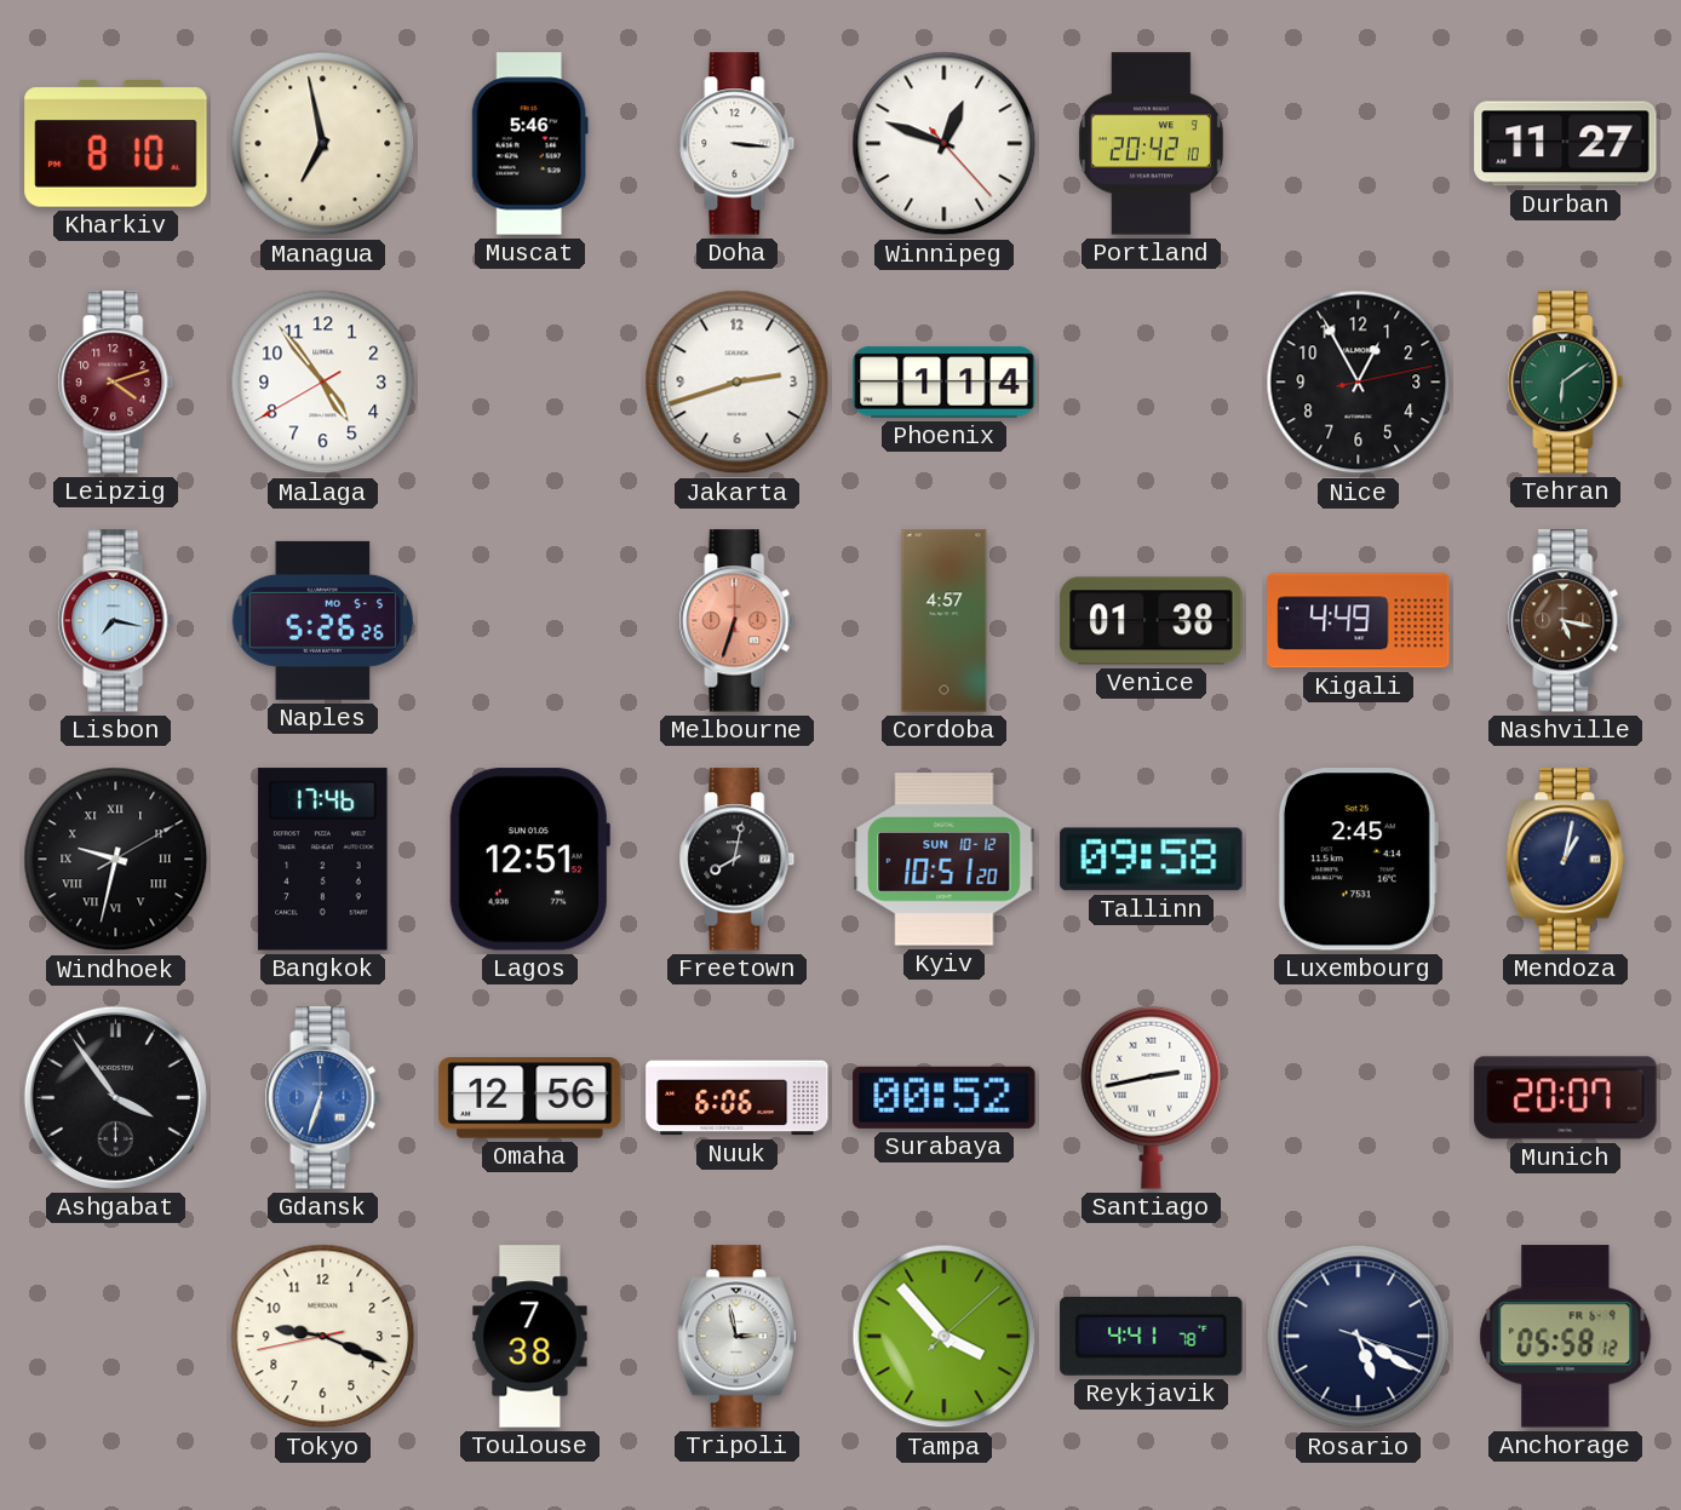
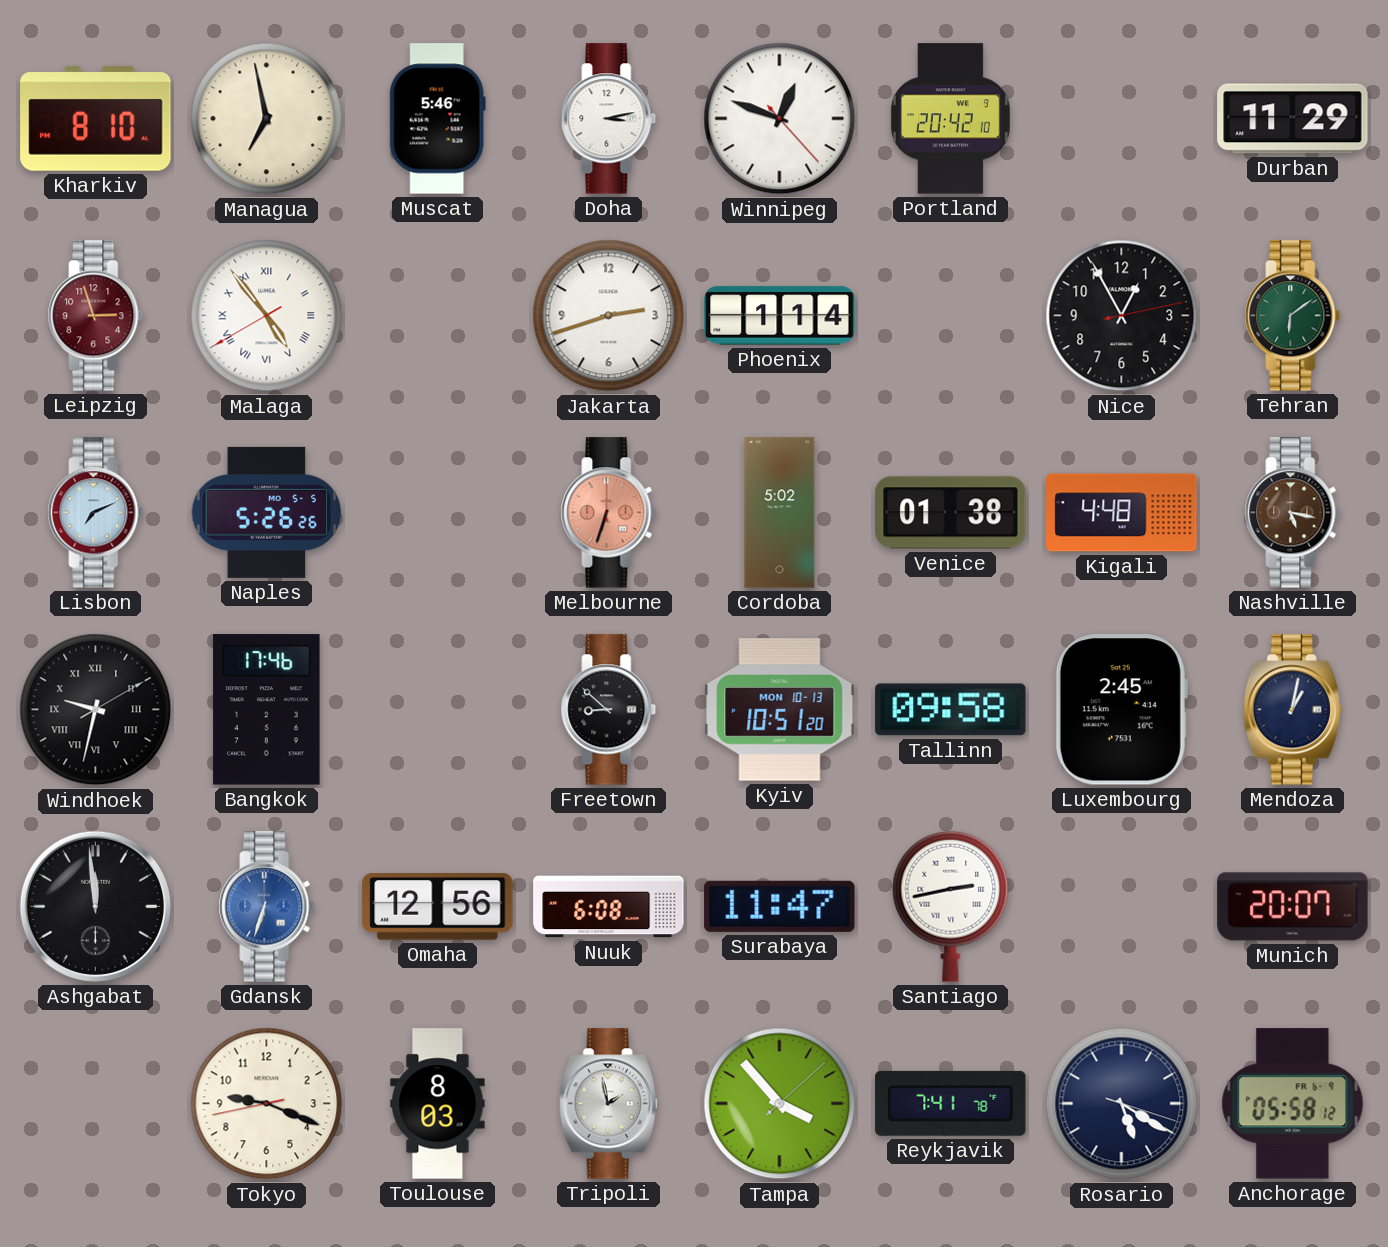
Doha: 3:16 -> 3:13 (609, 119)
Durban: 11:27 -> 11:29 (1293, 119)
Leipzig: 4:12 -> 2:57 (96, 316)
Malaga numerals: Arabic -> Roman (267, 316)
Lisbon: 7:17 -> 7:11 (96, 513)
Cordoba: 4:57 -> 5:02 (780, 513)
Kigali: 4:49 -> 4:48 (1122, 513)
Lagos: 12:51 -> none (529, 860)
Freetown: 8:02 -> 8:52 (609, 710)
Kyiv date: SUN 10-12 -> MON 10-13 (780, 710)
Ashgabat: 3:54 -> 11:59 (95, 906)
Nuuk: 6:06 -> 6:08 (609, 907)
Surabaya: 00:52 -> 11:47 (780, 906)
Toulouse: 7:38 -> 8:03 (438, 1104)
Tripoli: 2:58 -> 1:58 (608, 1104)
Reykjavik: 4:41 -> 7:41 (951, 1103)
